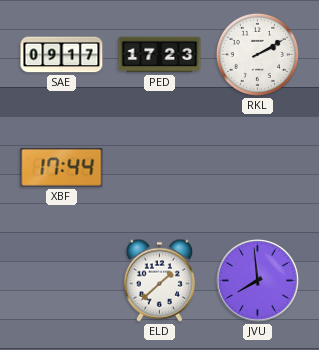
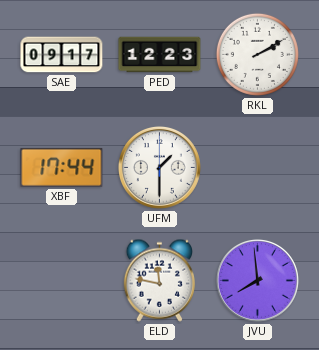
PED: 17:23 -> 12:23 (160, 55)
UFM: none -> 1:30 (159, 167)
ELD: 1:38 -> 11:47 (159, 280)
